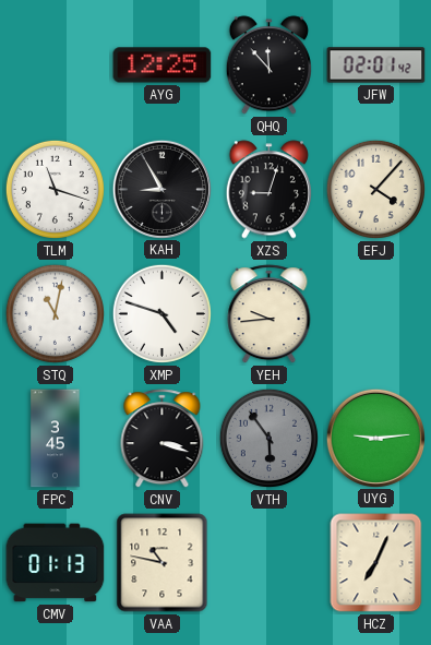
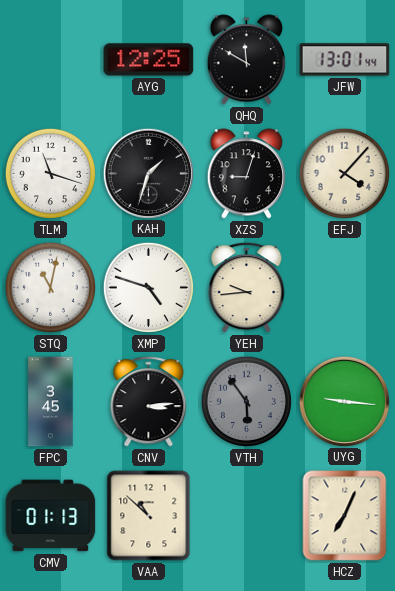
QHQ: 11:53 -> 11:50 (246, 60)
JFW: 02:01 -> 13:01 (345, 60)
KAH: 8:55 -> 1:33 (148, 173)
CNV: 3:18 -> 3:14 (149, 402)
UYG: 9:14 -> 9:16 (344, 401)
VAA: 10:47 -> 10:52 (149, 516)
